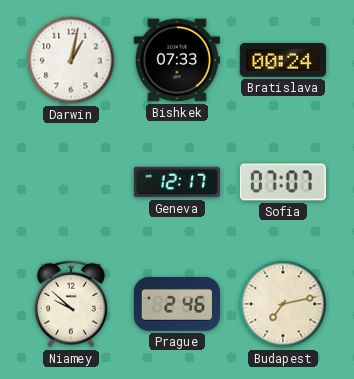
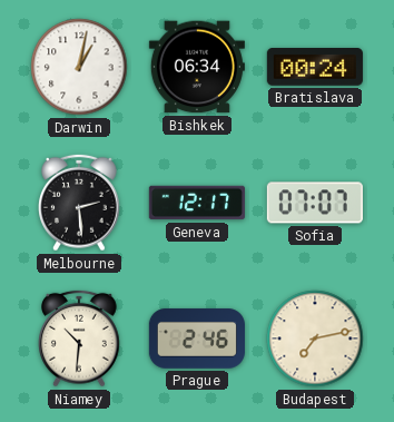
Bishkek: 07:33 -> 06:34 (197, 67)
Melbourne: none -> 2:29 (80, 203)
Niamey: 9:52 -> 10:31 (80, 338)
